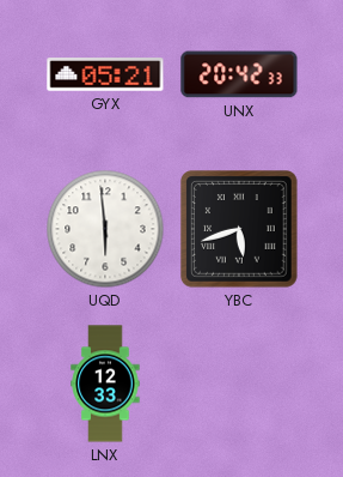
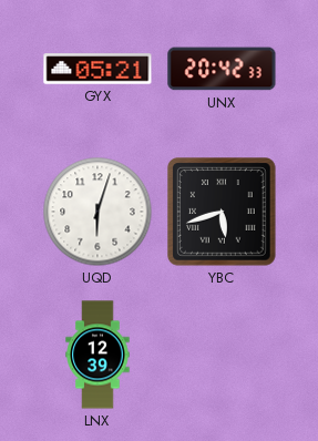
UQD: 5:59 -> 6:03 (98, 212)
LNX: 12:33 -> 12:39 (98, 355)
